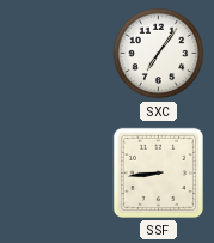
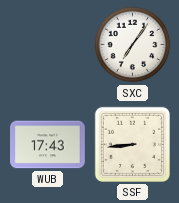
WUB: none -> 17:43 (48, 145)
